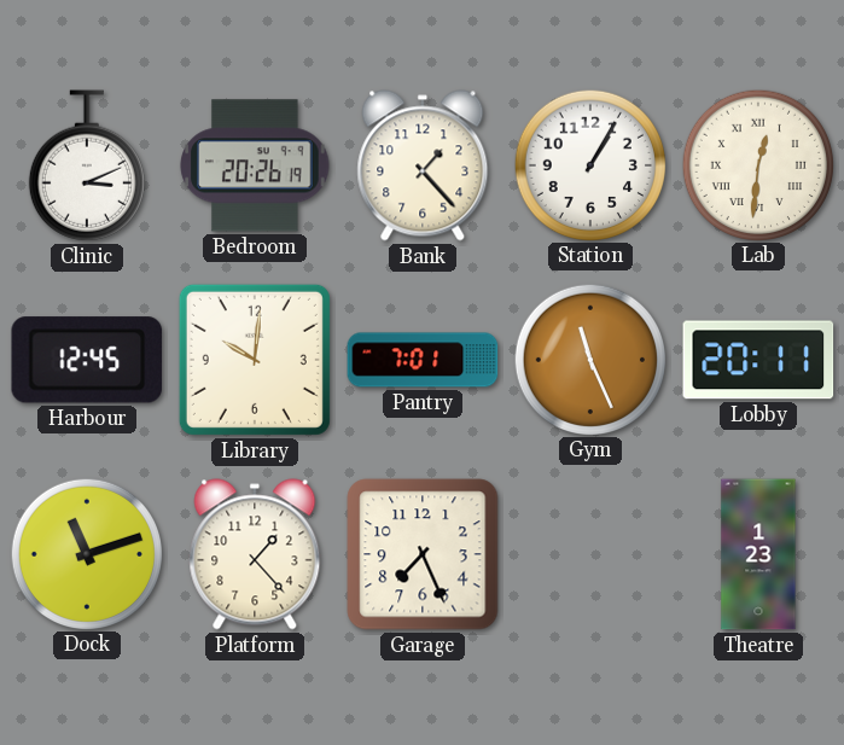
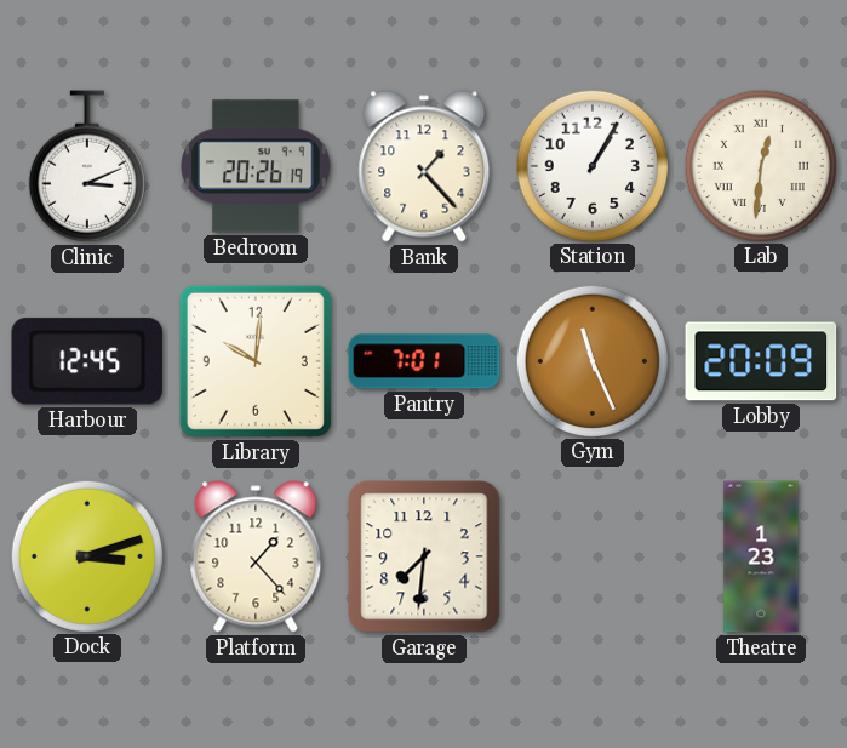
Lobby: 20:11 -> 20:09 (761, 361)
Dock: 11:12 -> 3:12 (86, 555)
Garage: 7:26 -> 7:31 (424, 556)
